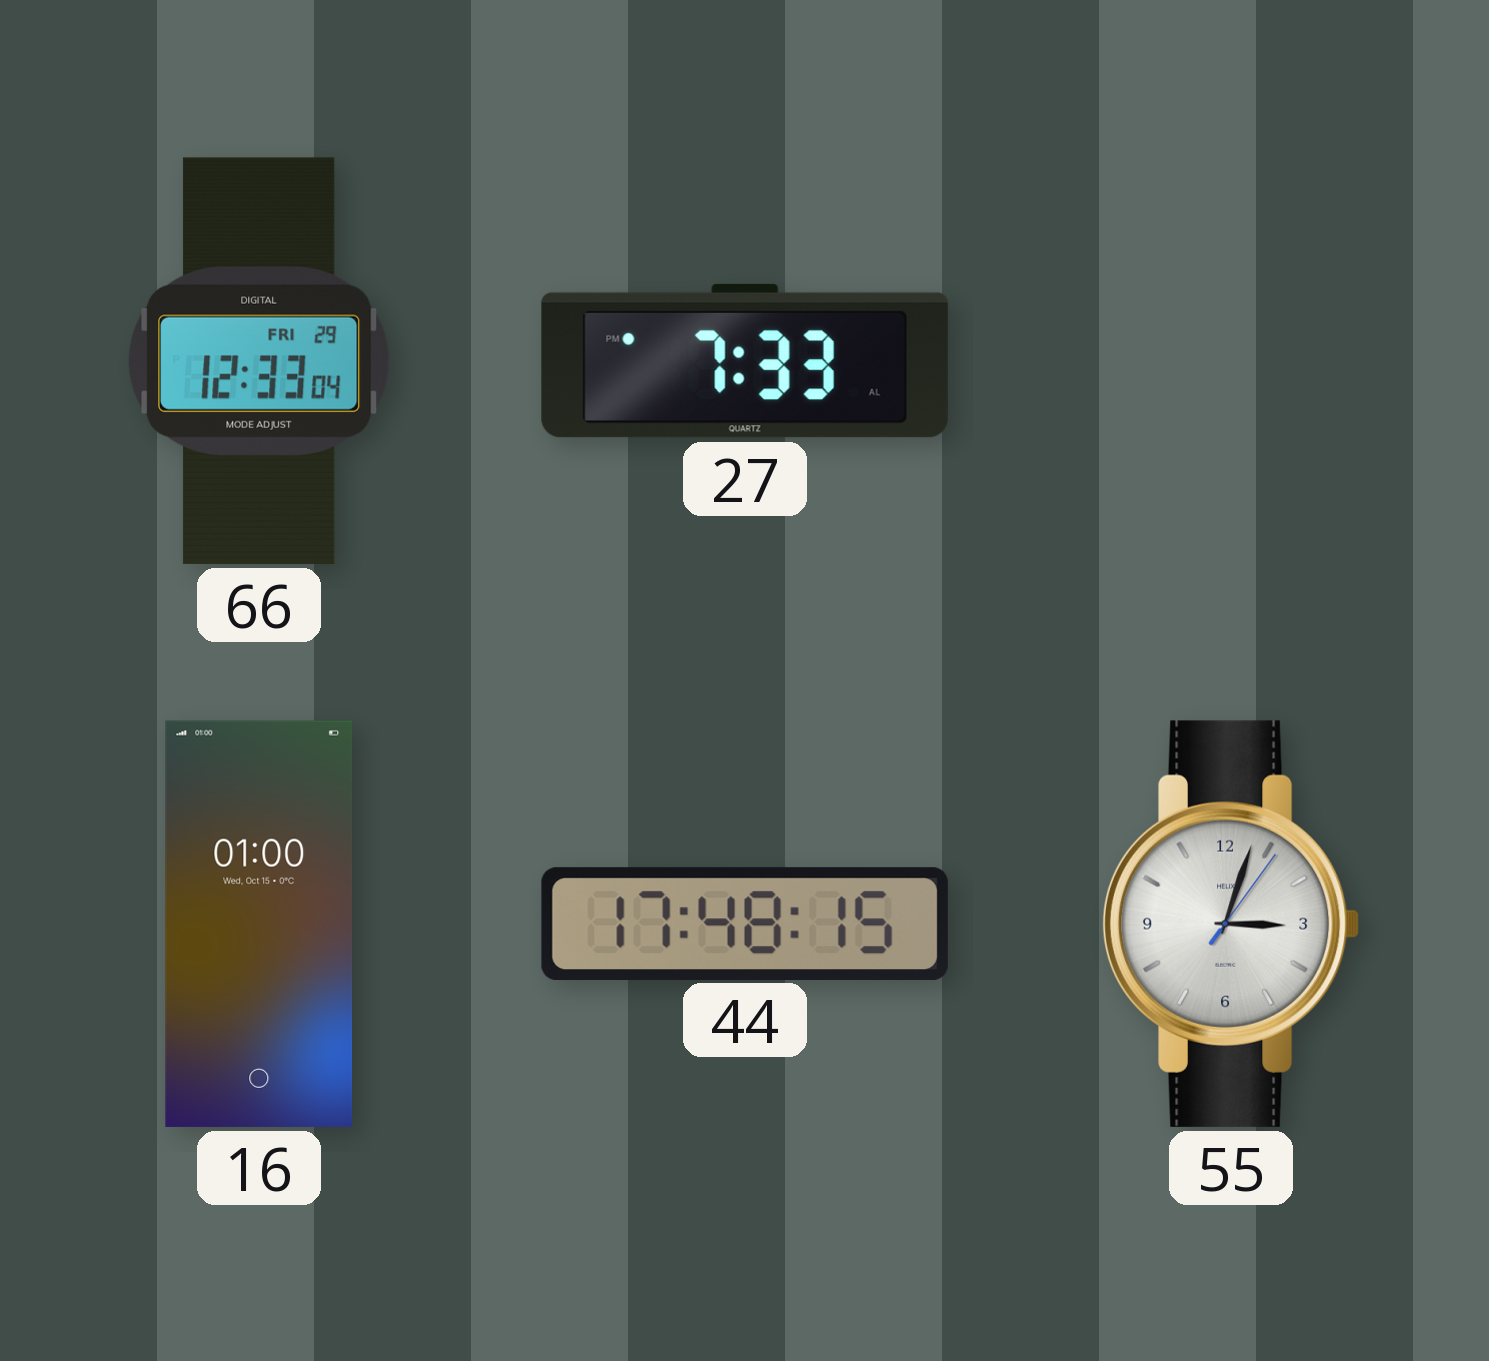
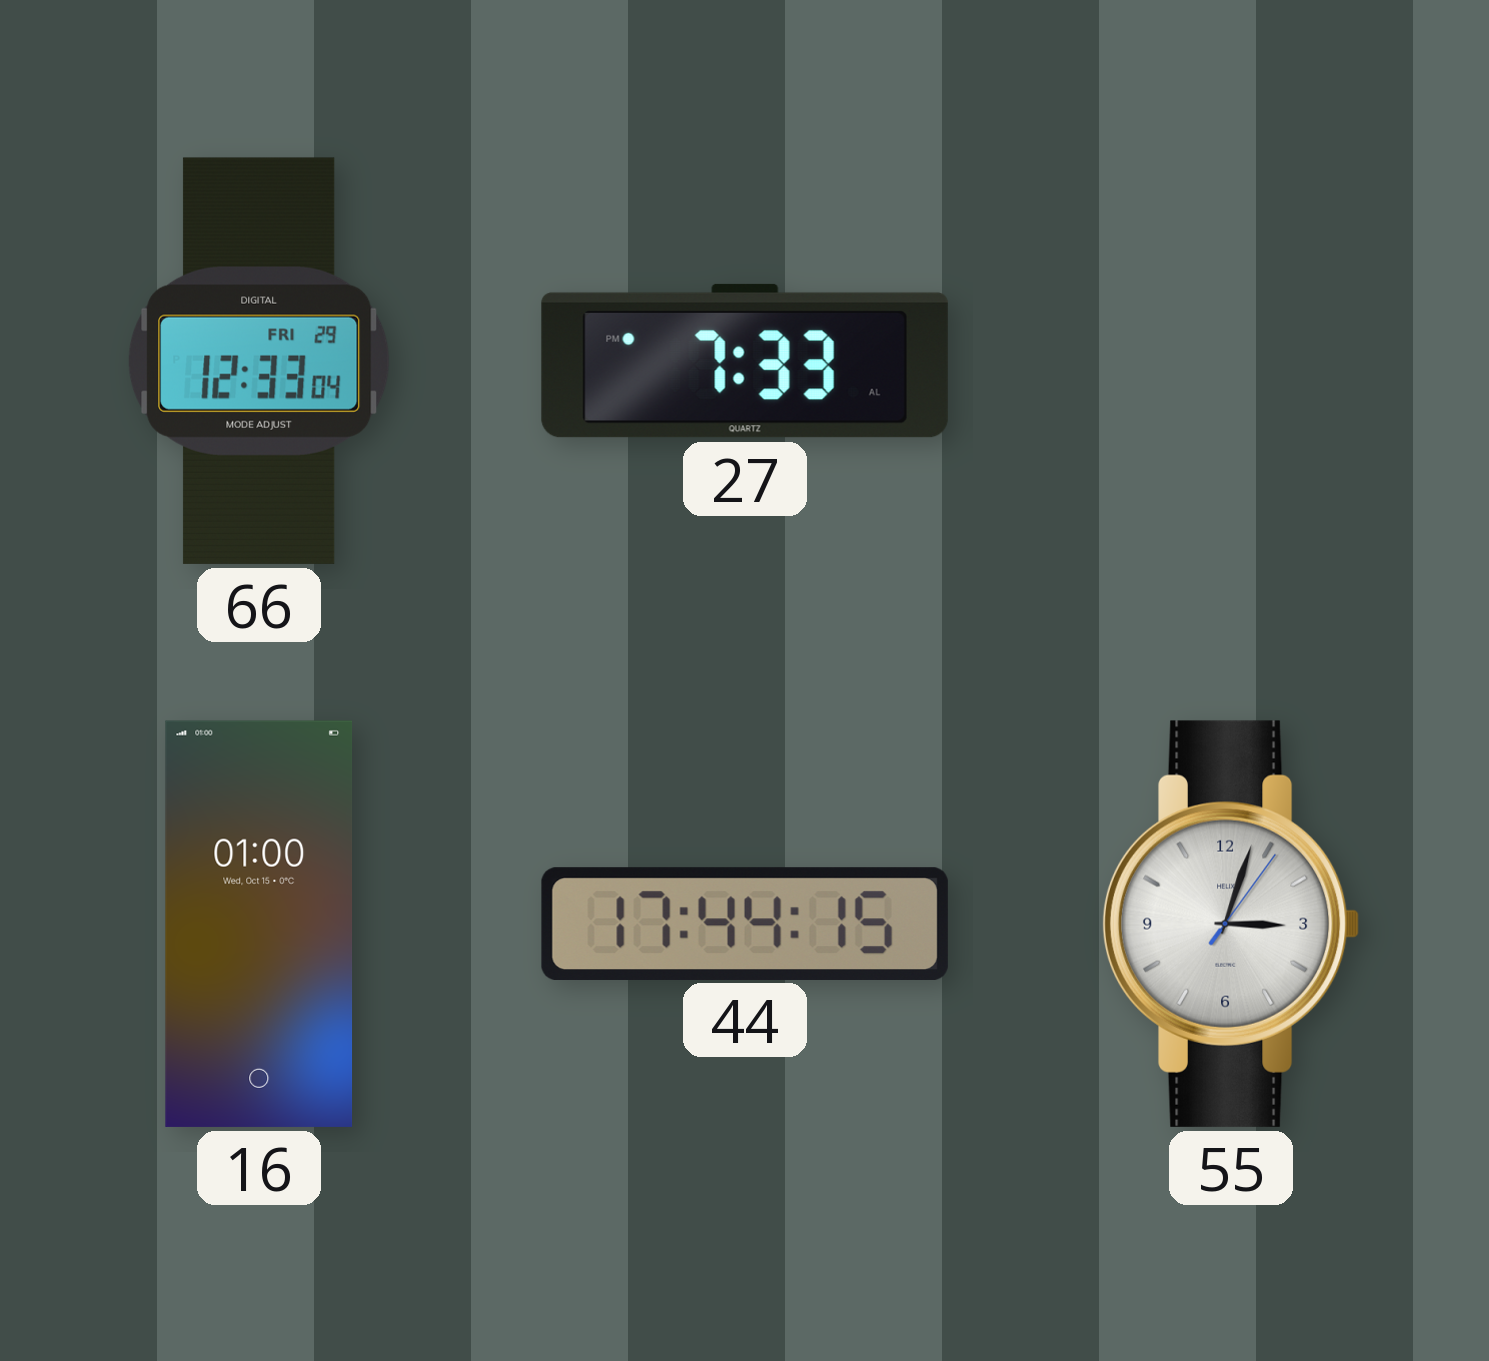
44: 17:48 -> 17:44 (745, 923)
